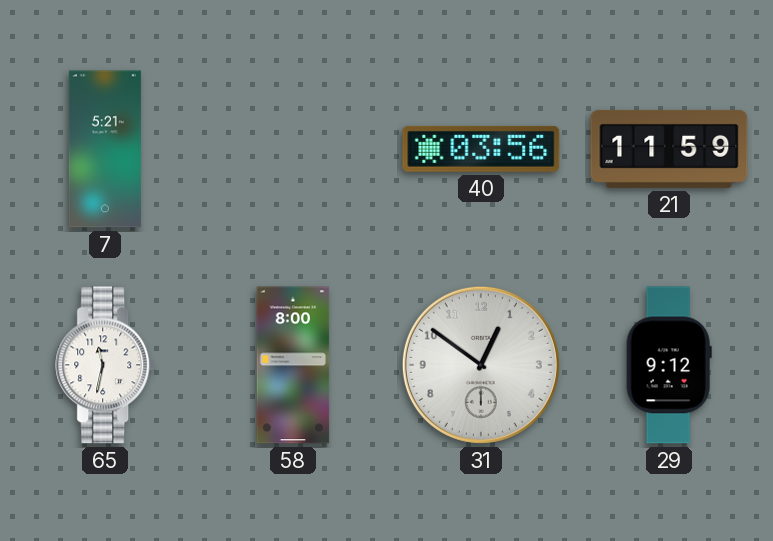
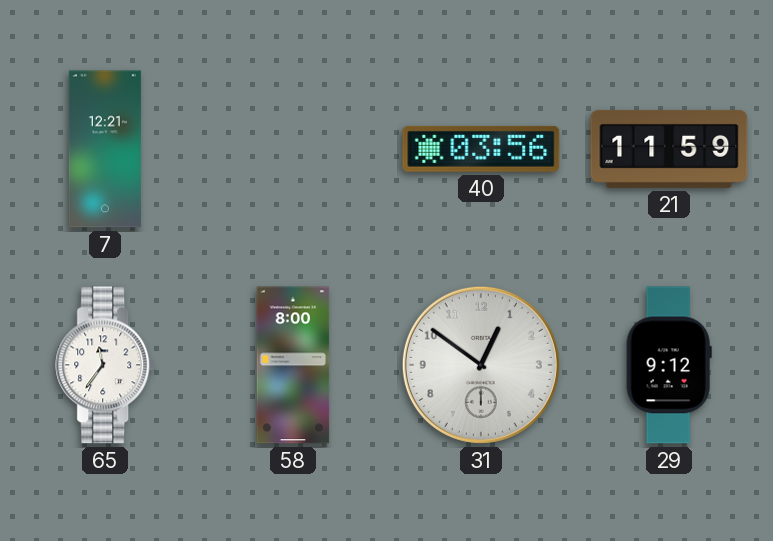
7: 5:21 -> 12:21 (105, 149)
65: 11:32 -> 11:36 (106, 365)
